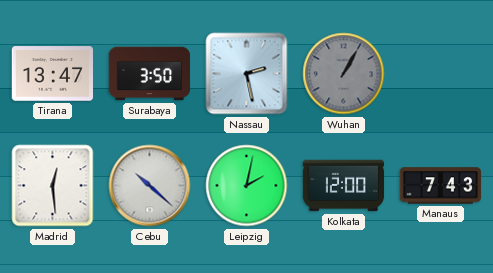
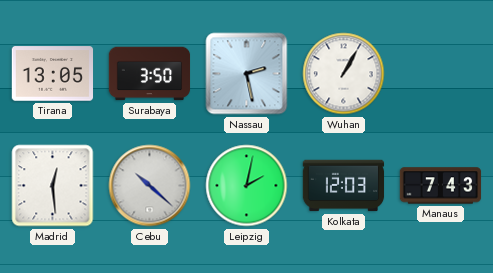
Tirana: 13:47 -> 13:05 (53, 74)
Wuhan dial: grey -> white (344, 74)
Kolkata: 12:00 -> 12:03 (344, 186)
